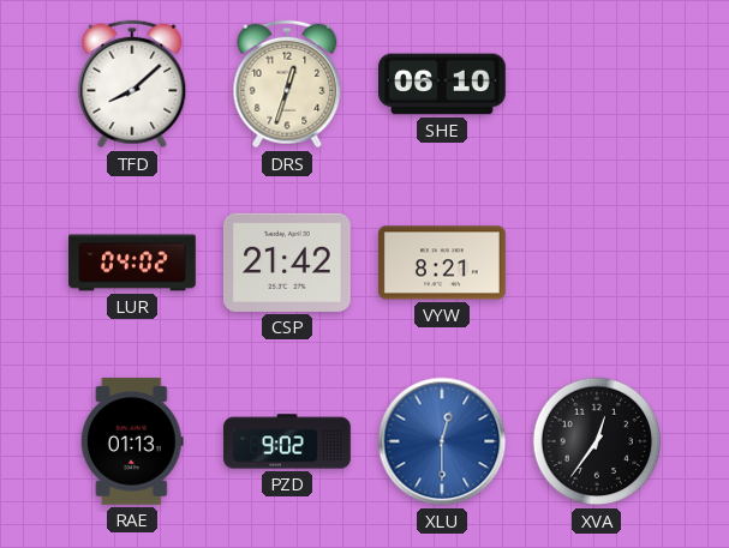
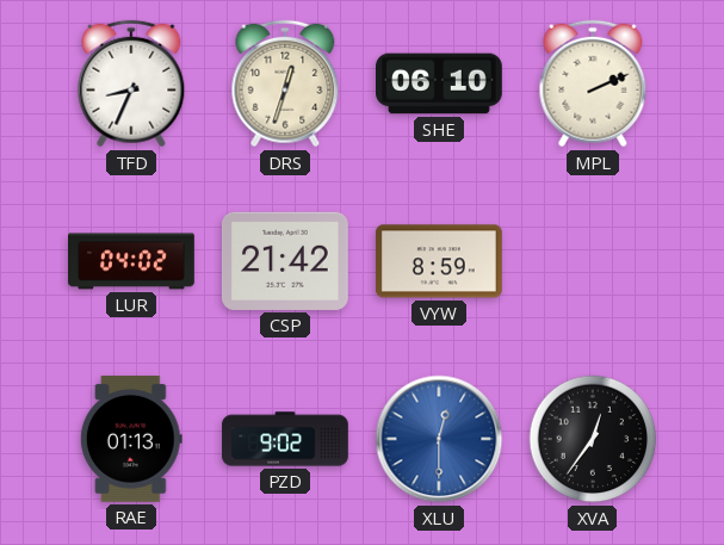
TFD: 8:08 -> 8:34 (131, 83)
MPL: none -> 2:11 (593, 83)
VYW: 8:21 -> 8:59 (439, 261)
